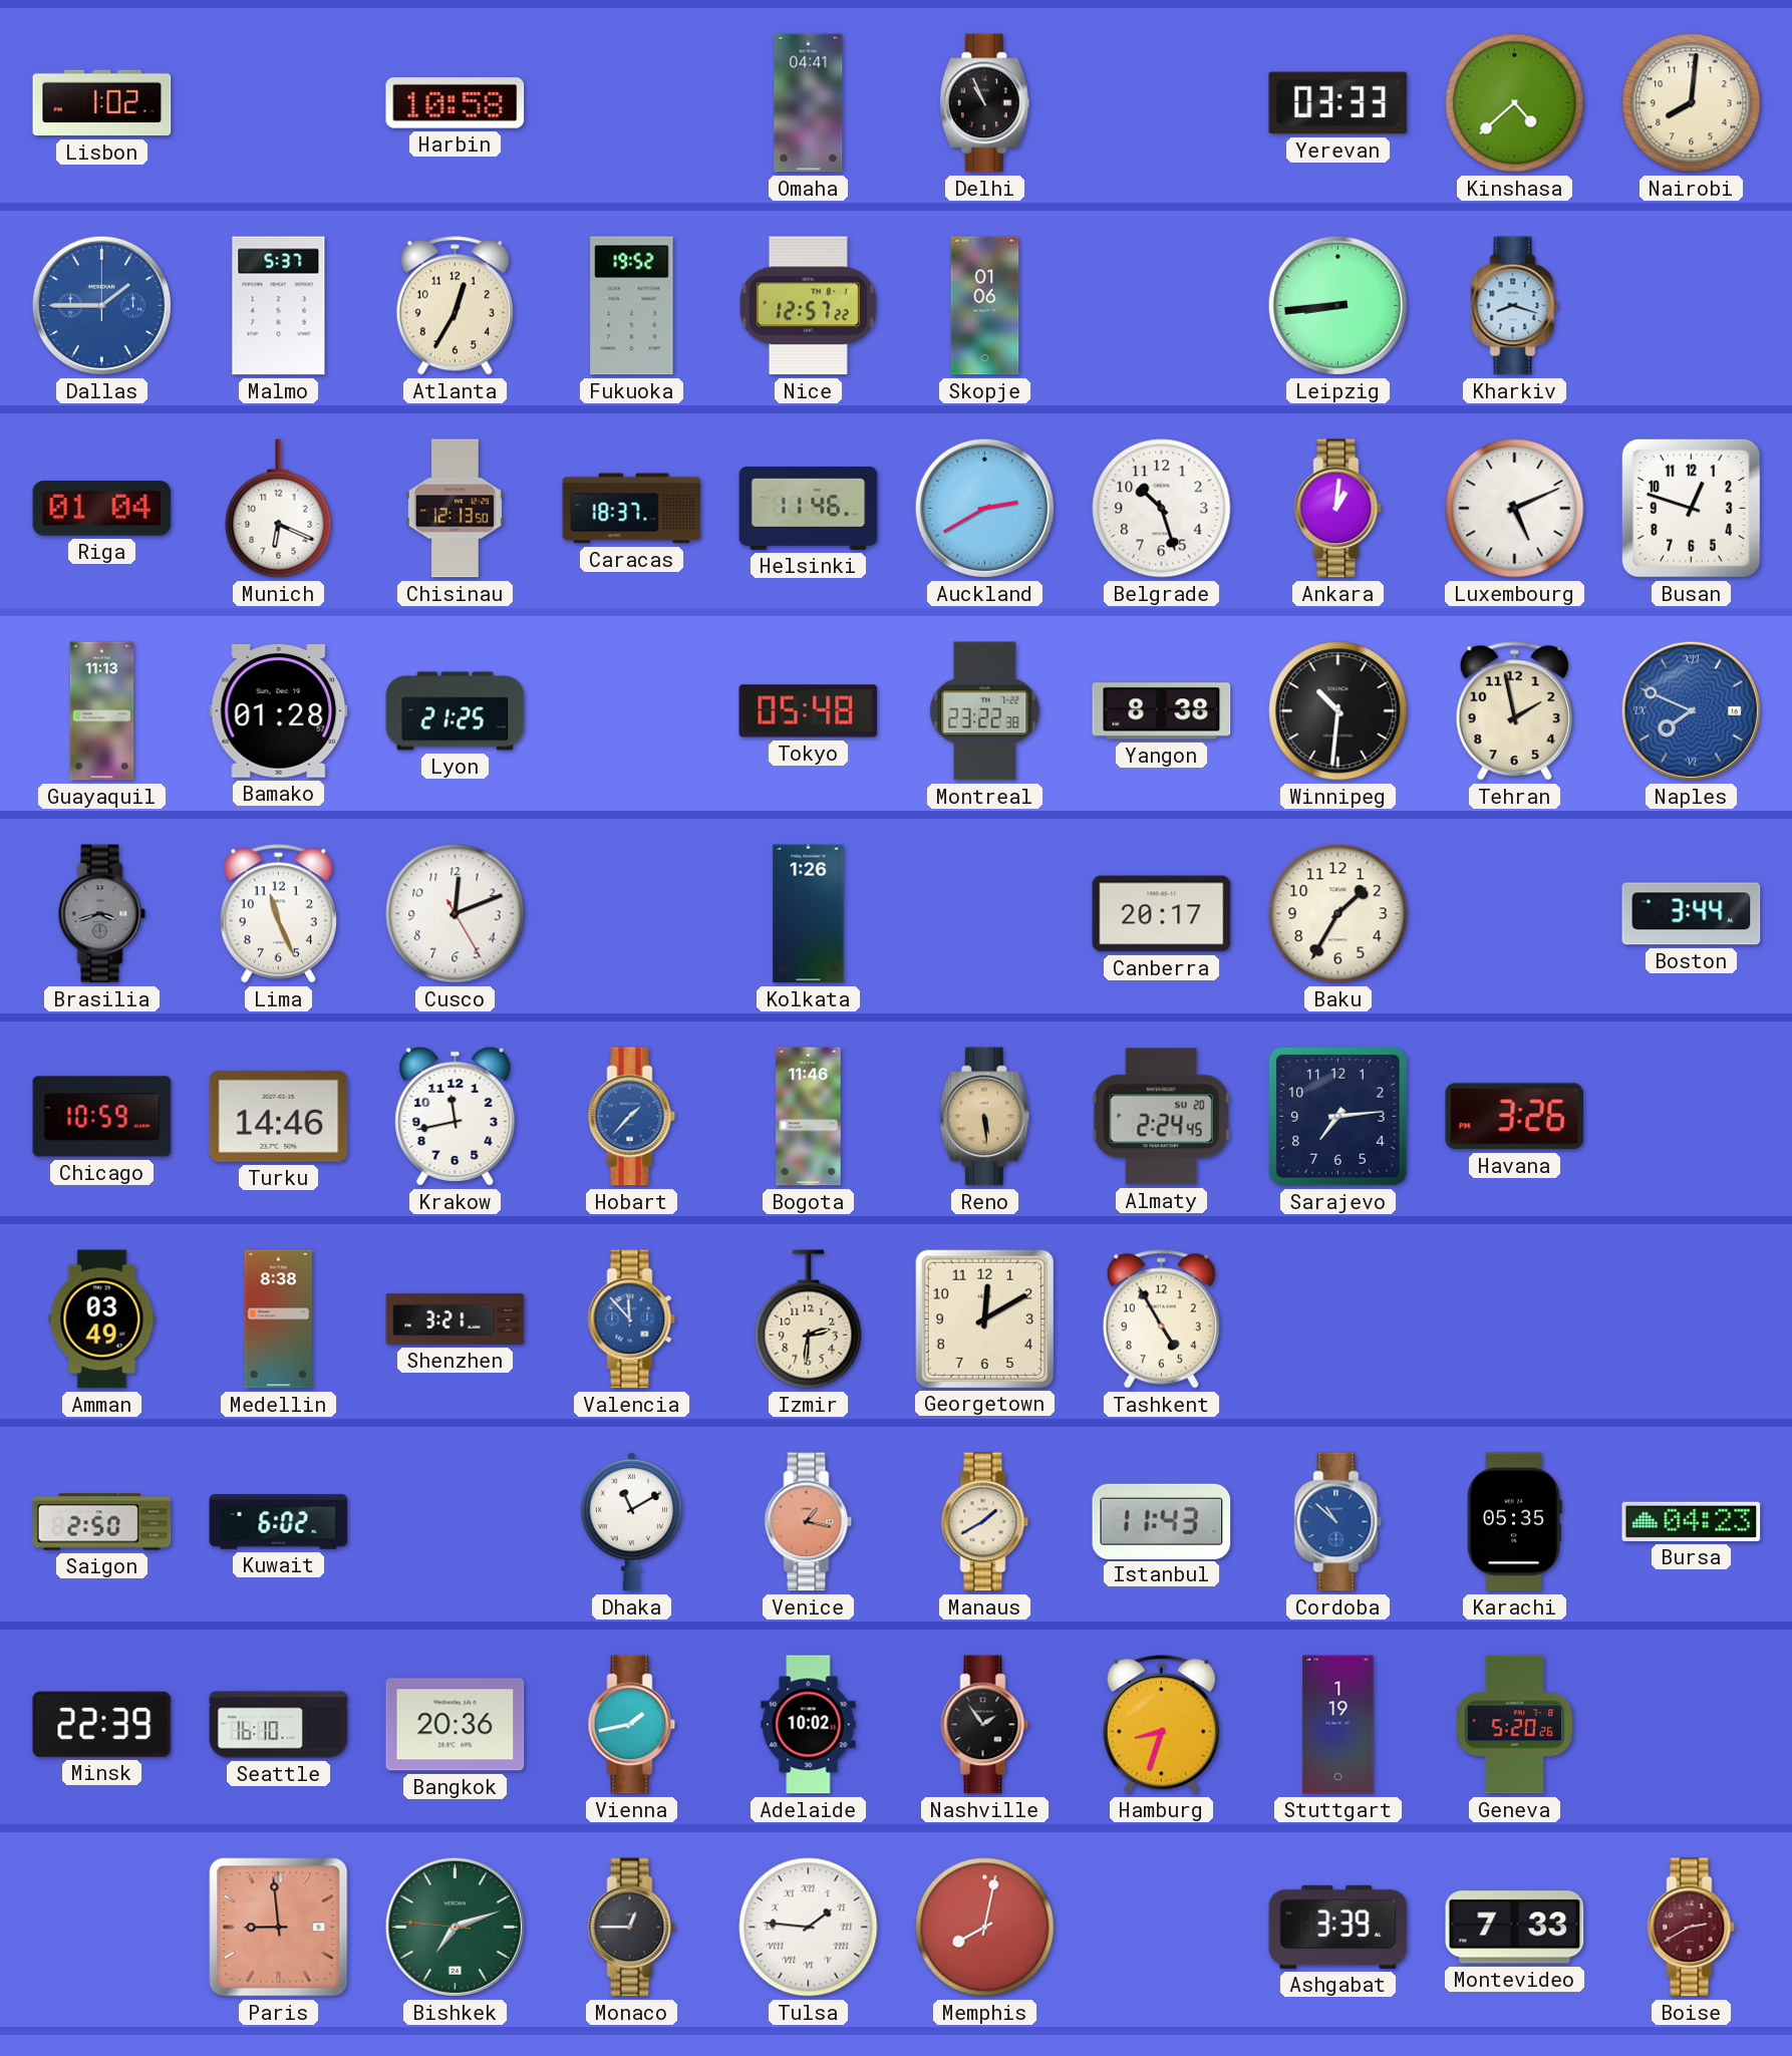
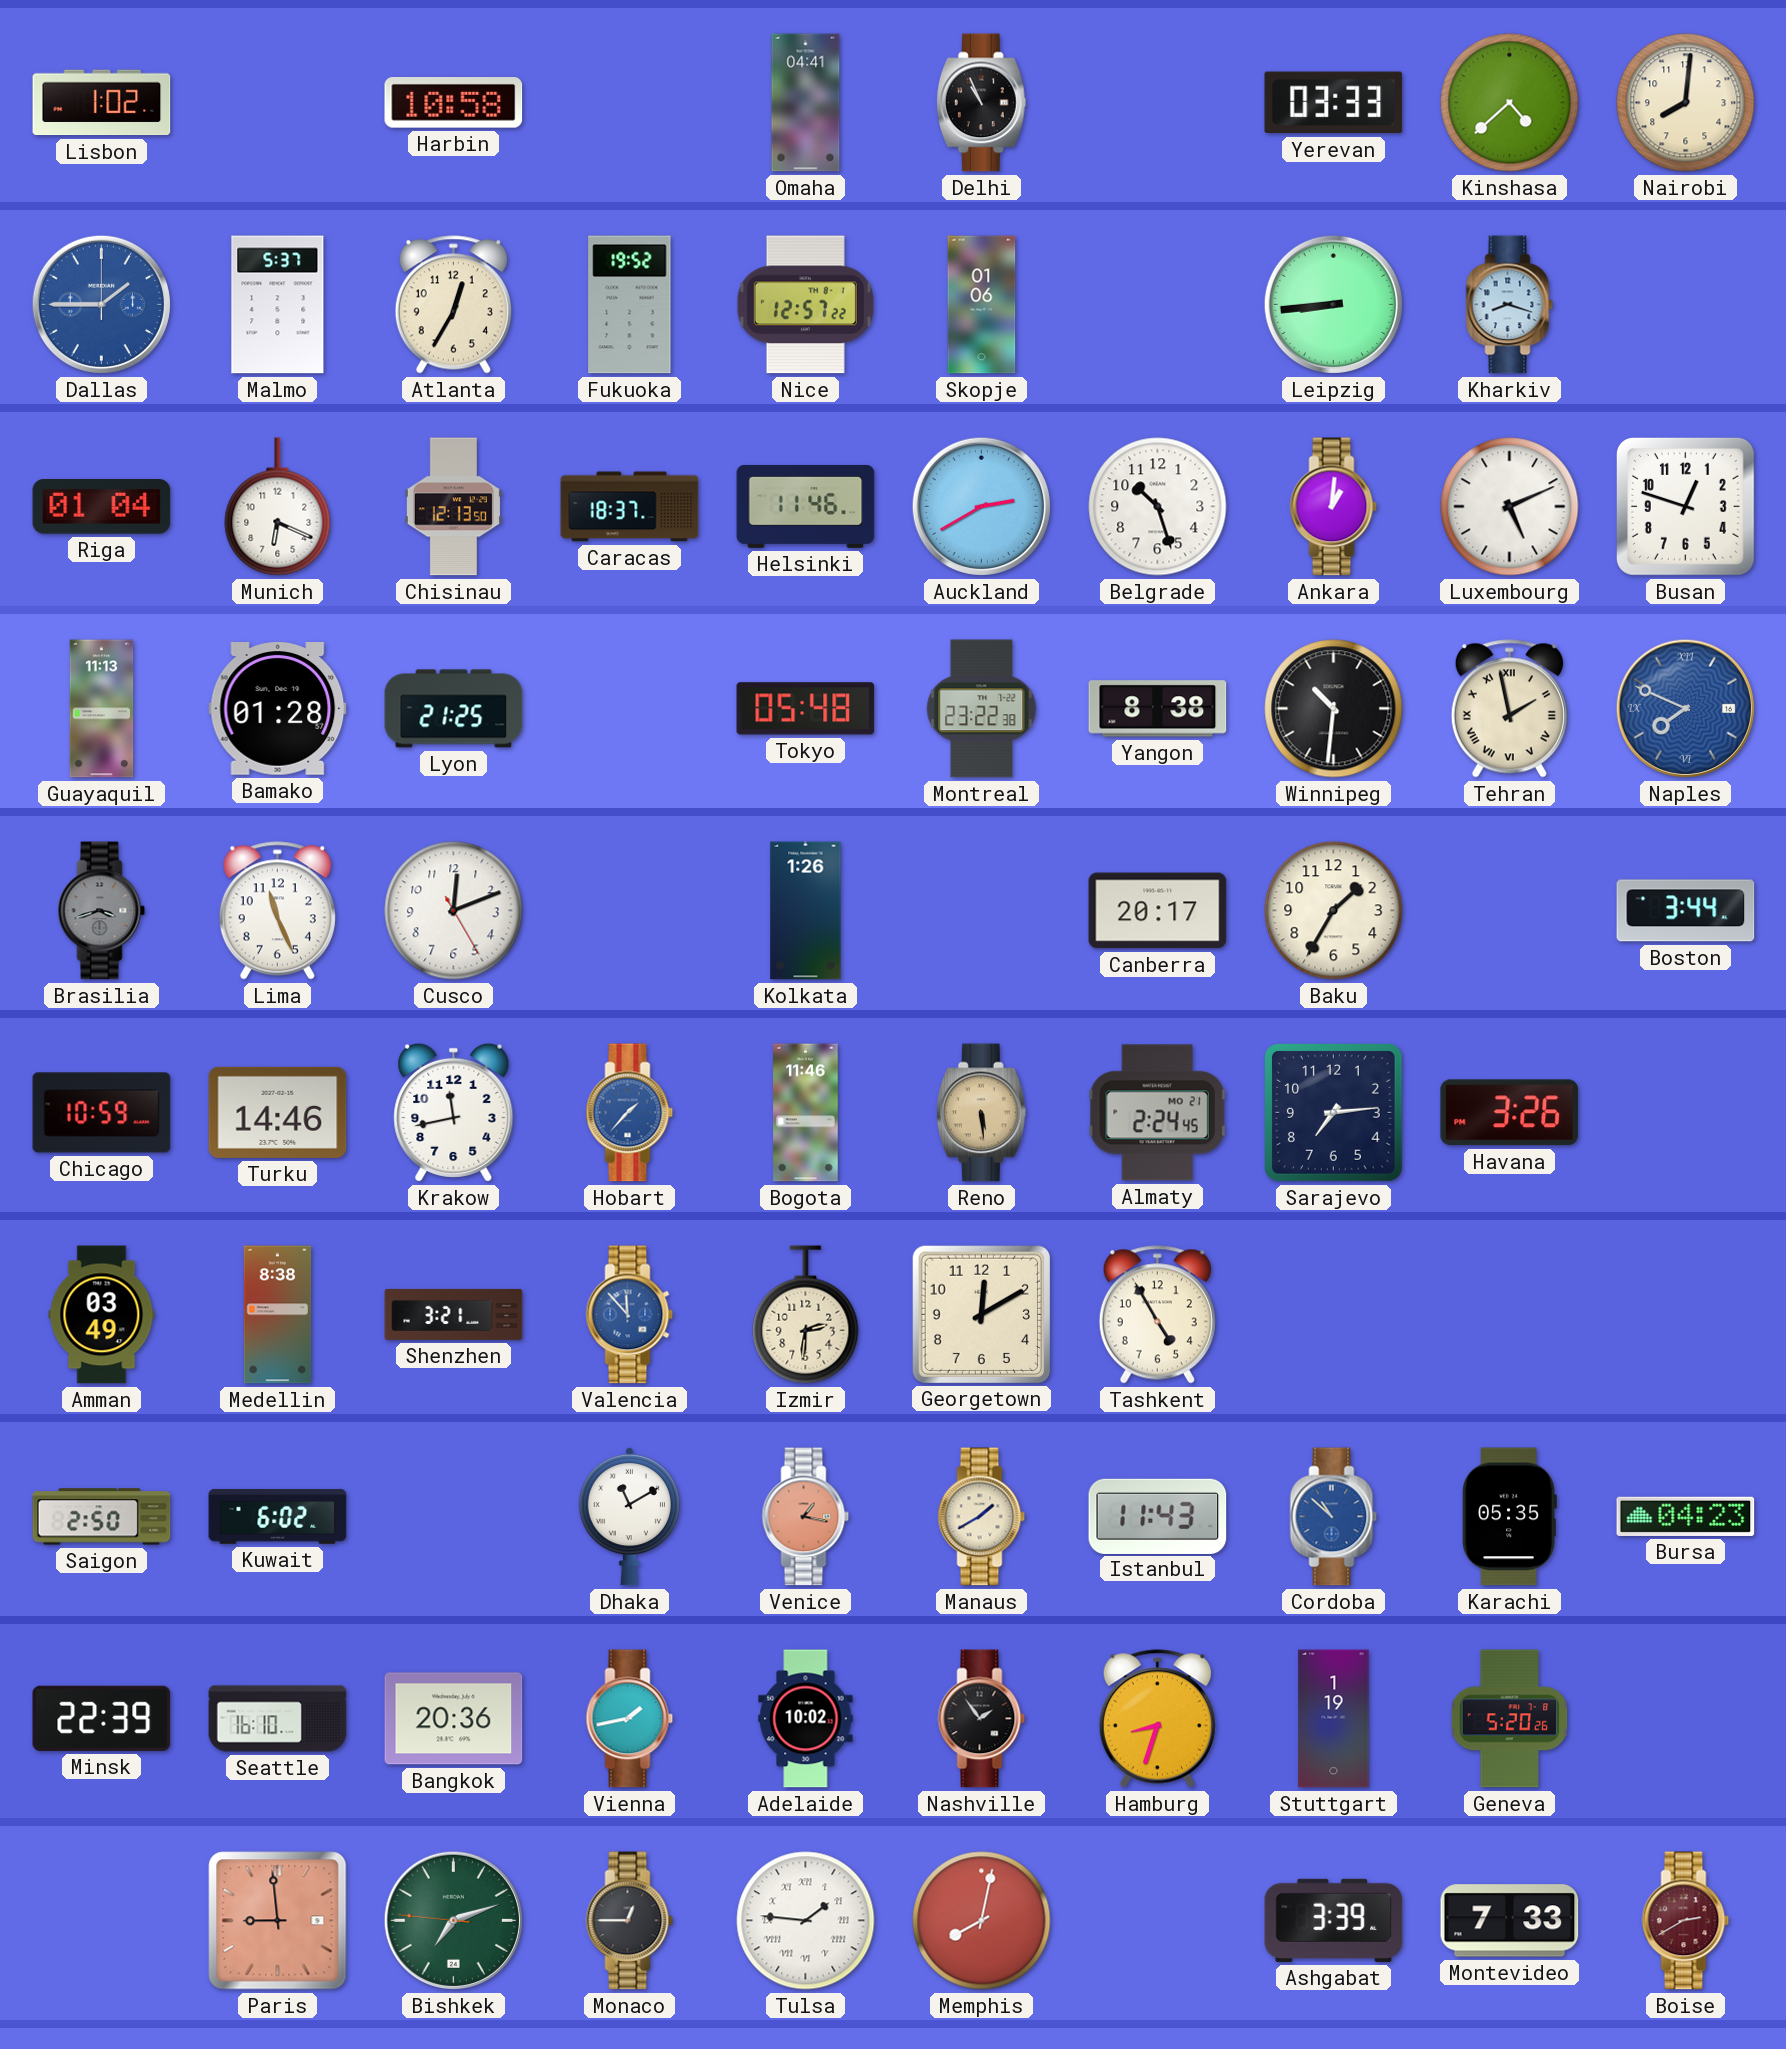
Tehran numerals: Arabic -> Roman (1509, 709)
Almaty date: SU 20 -> MO 21 (1158, 1113)
